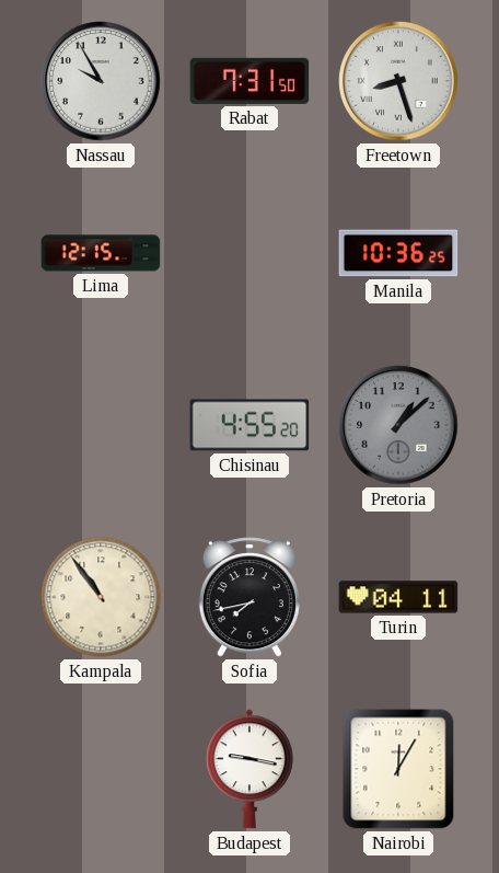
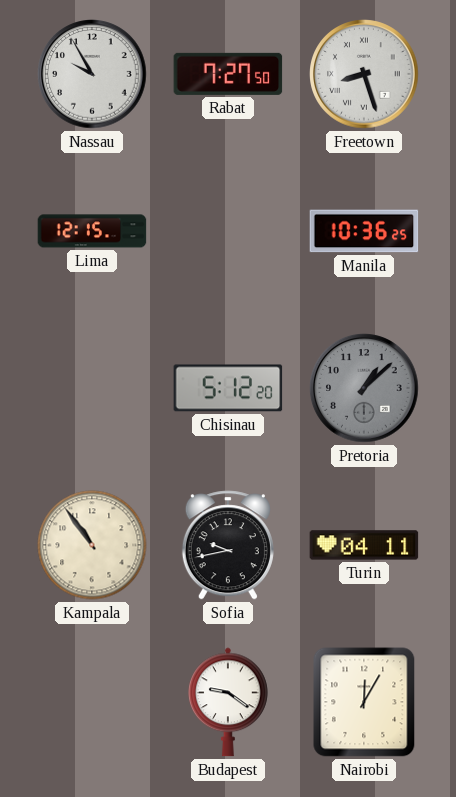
Rabat: 7:31 -> 7:27 (228, 74)
Chisinau: 4:55 -> 5:12 (228, 388)
Sofia: 7:43 -> 9:43 (228, 545)
Budapest: 9:17 -> 9:21 (229, 702)
